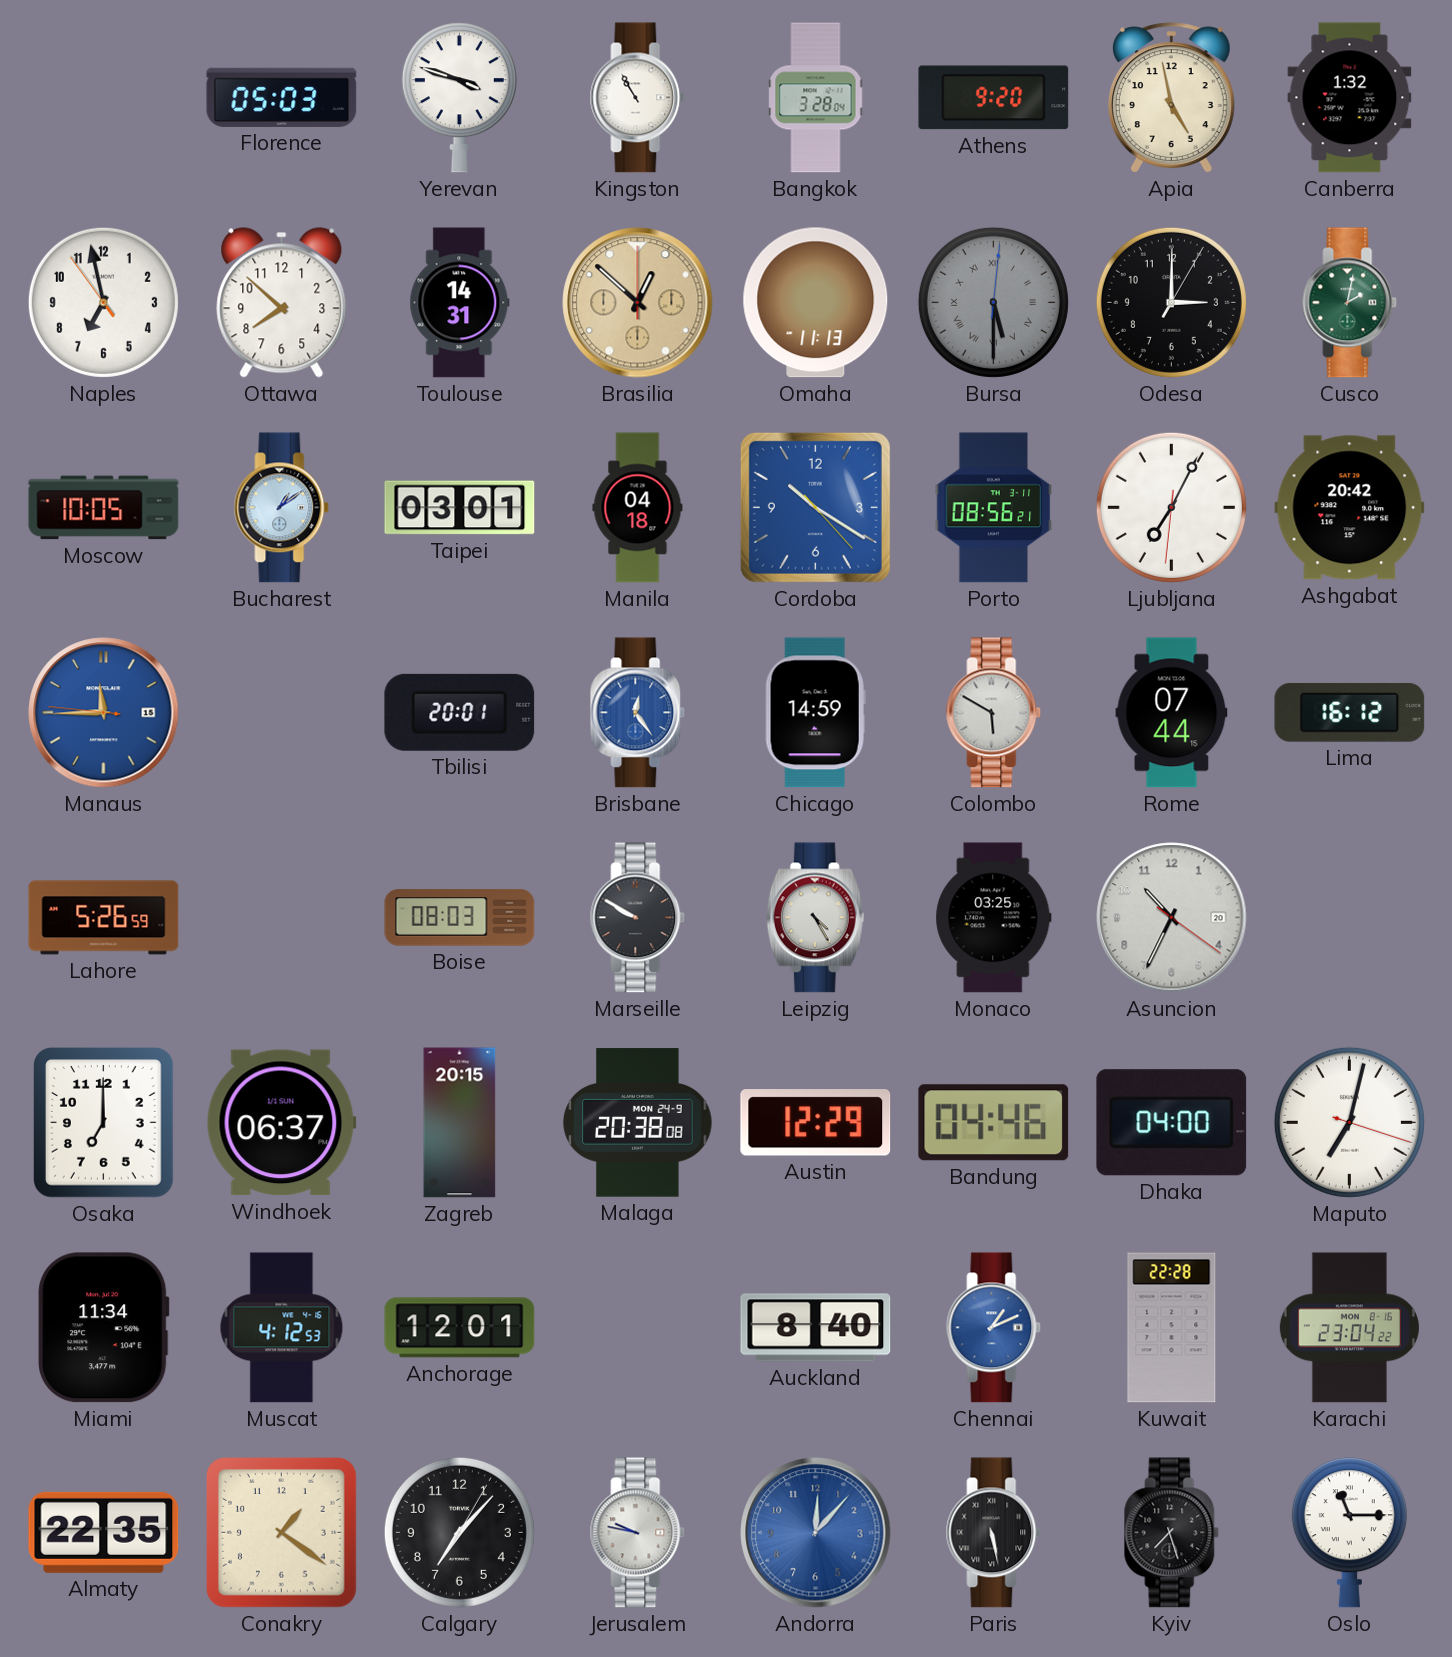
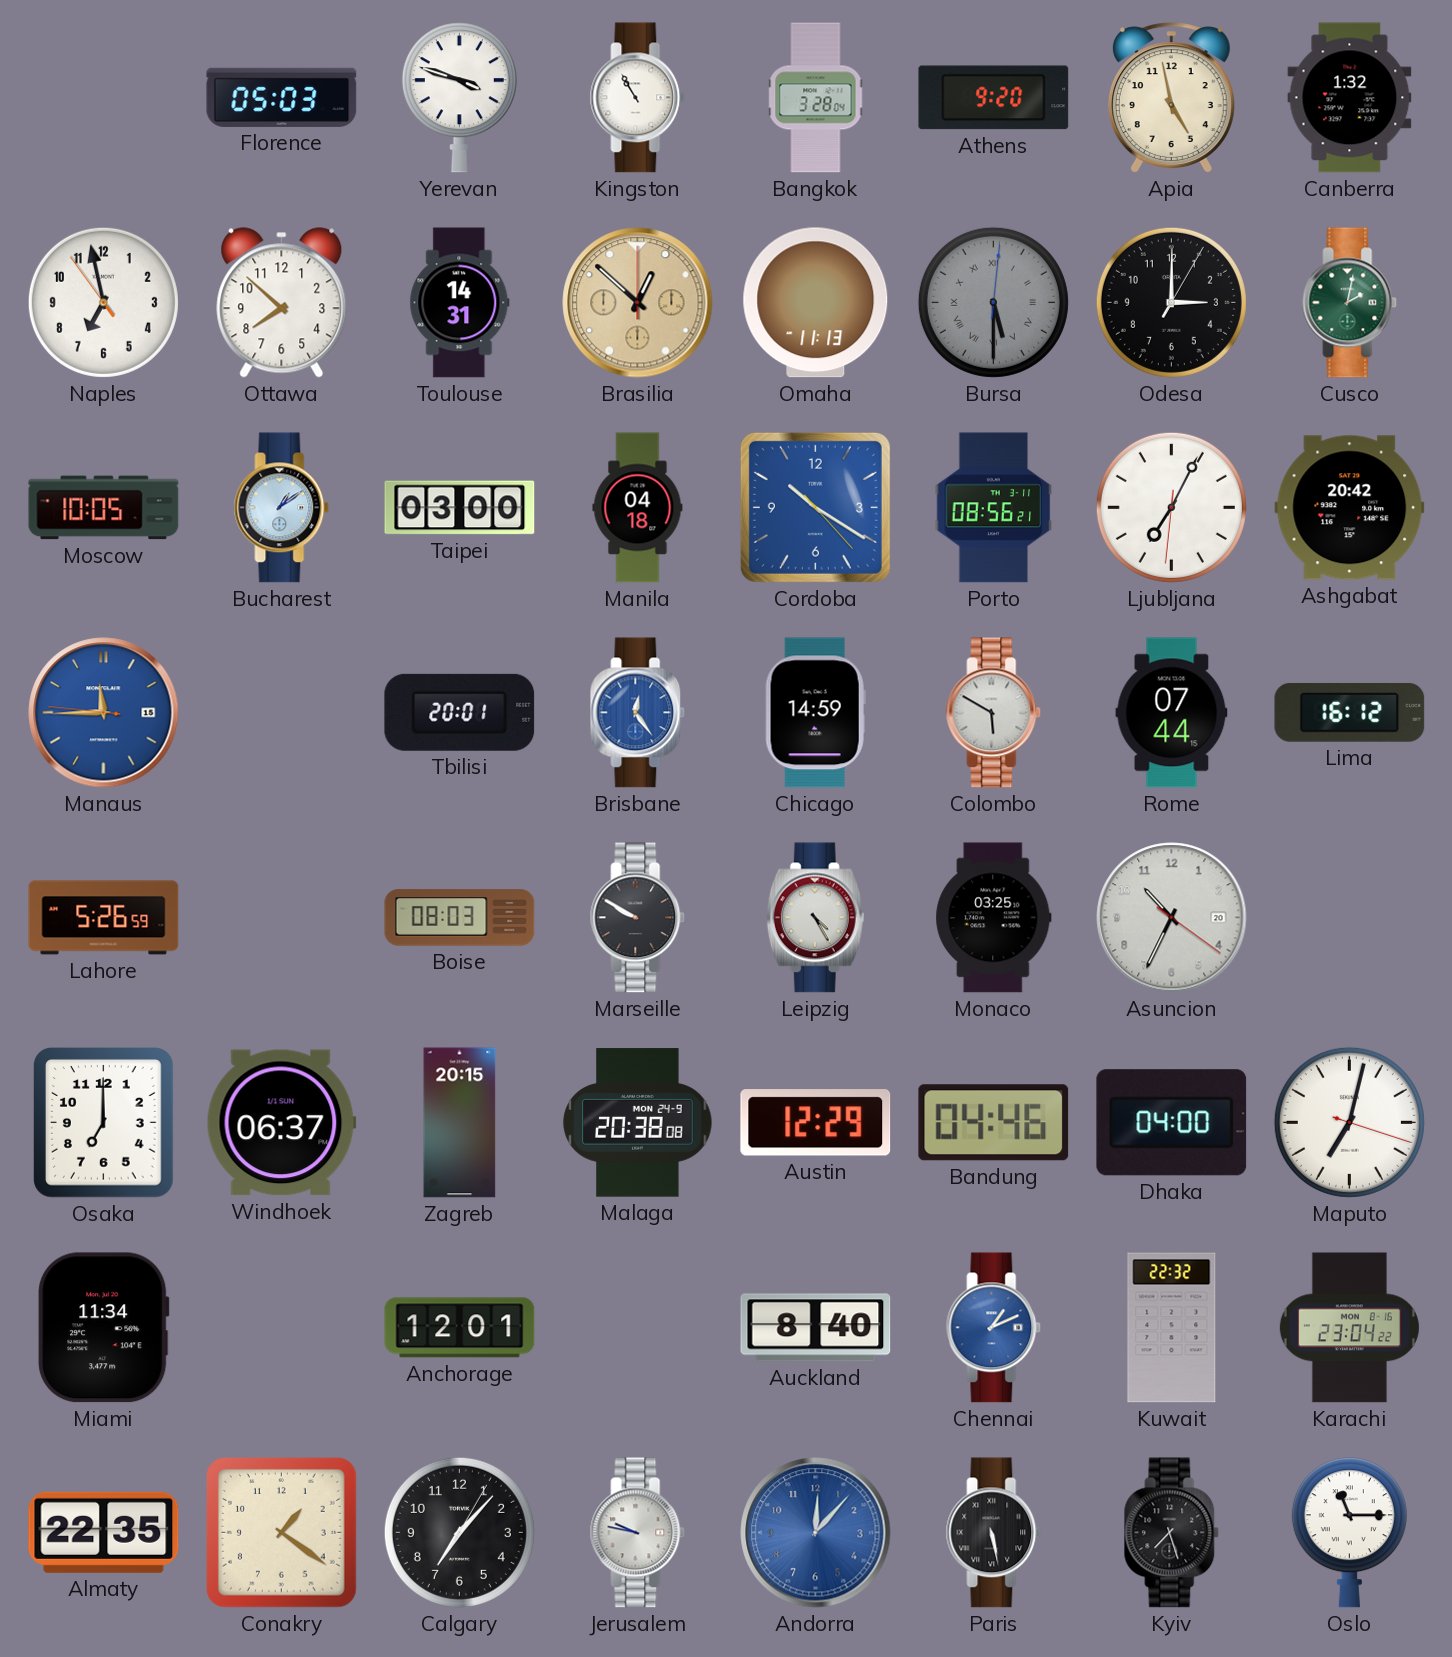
Taipei: 03:01 -> 03:00 (460, 508)
Muscat: 4:12 -> none (282, 1328)
Kuwait: 22:28 -> 22:32 (1172, 1328)
